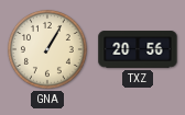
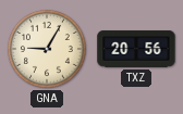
GNA: 1:05 -> 9:05 (48, 50)
